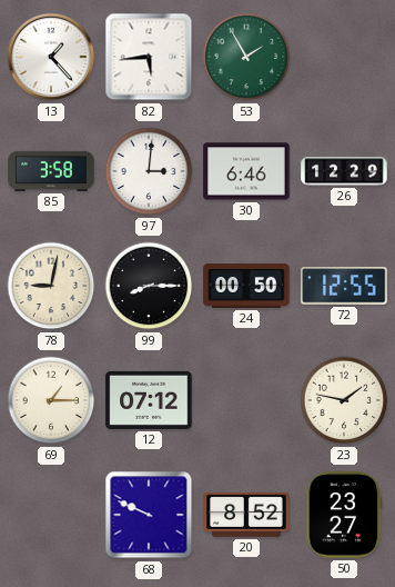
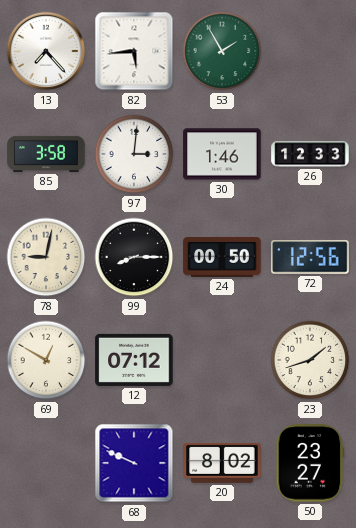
13: 1:23 -> 7:23 (46, 51)
30: 6:46 -> 1:46 (222, 154)
26: 12:29 -> 12:33 (310, 154)
72: 12:55 -> 12:56 (310, 257)
69: 1:15 -> 12:50 (46, 360)
23: 1:47 -> 1:42 (310, 360)
20: 8:52 -> 8:02 (222, 463)
